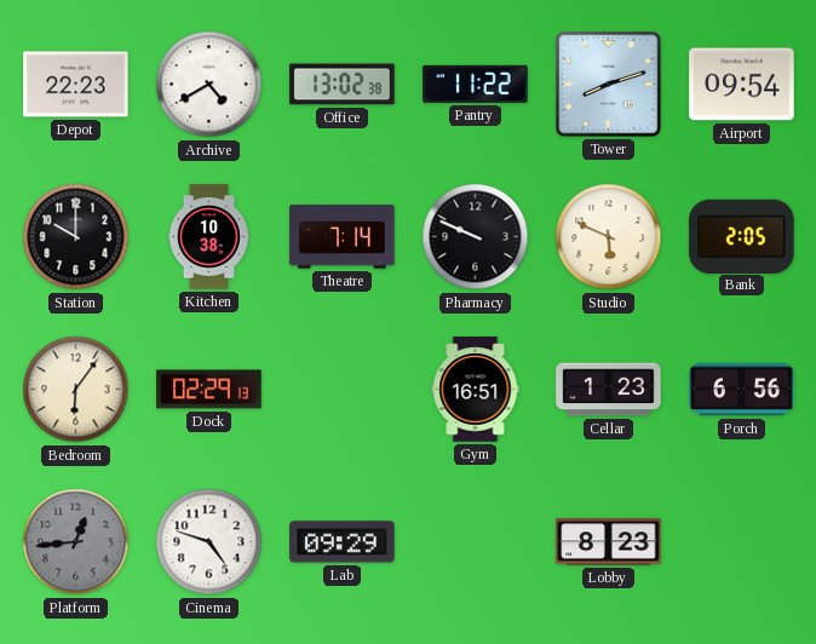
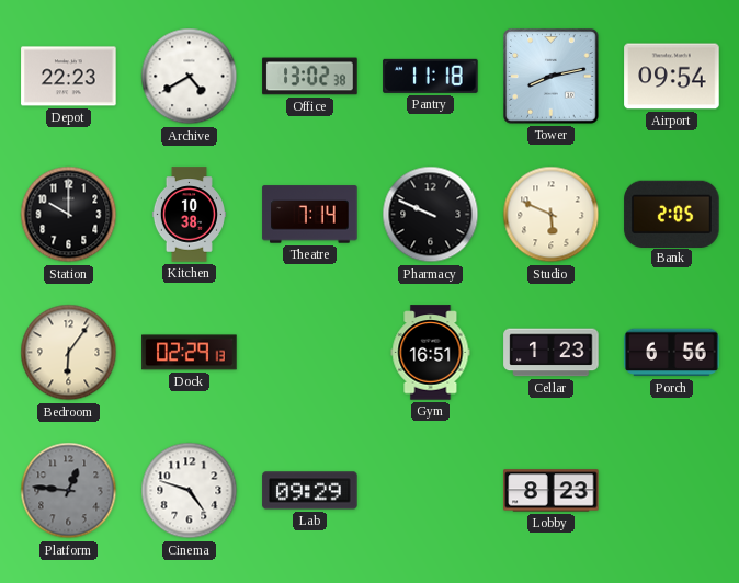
Pantry: 11:22 -> 11:18 (431, 76)
Tower: 8:12 -> 8:13 (552, 77)
Platform: 12:44 -> 12:46 (69, 491)
